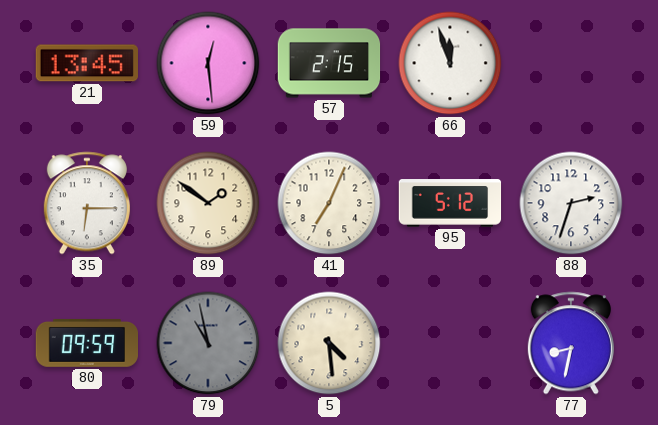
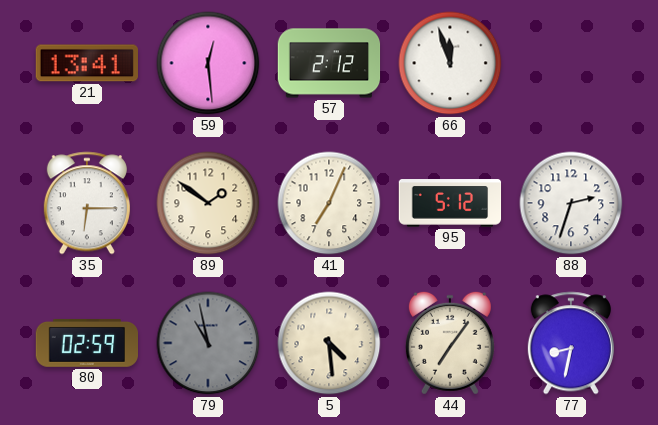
21: 13:45 -> 13:41 (87, 63)
57: 2:15 -> 2:12 (329, 63)
80: 09:59 -> 02:59 (86, 343)
44: none -> 7:06 (450, 343)
